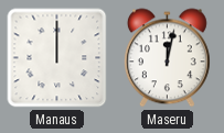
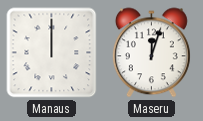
Maseru: 12:02 -> 12:03 (151, 53)
